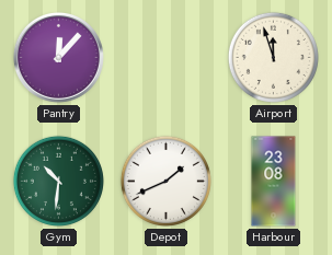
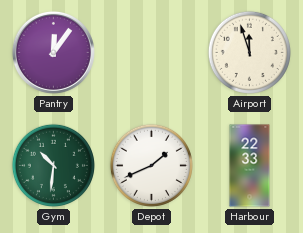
Pantry: 12:07 -> 12:06 (53, 52)
Harbour: 23:08 -> 22:33 (250, 166)
